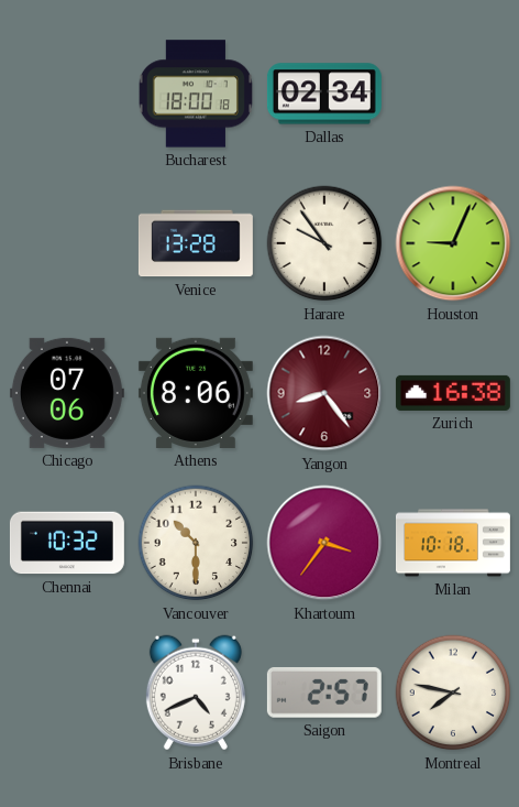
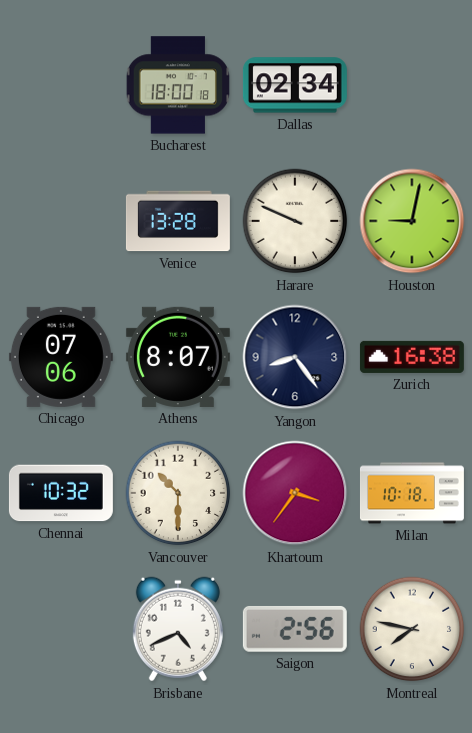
Harare: 9:54 -> 9:49 (295, 221)
Houston: 9:04 -> 9:02 (412, 221)
Athens: 8:06 -> 8:07 (178, 357)
Yangon dial: burgundy -> navy (295, 357)
Saigon: 2:57 -> 2:56 (295, 629)
